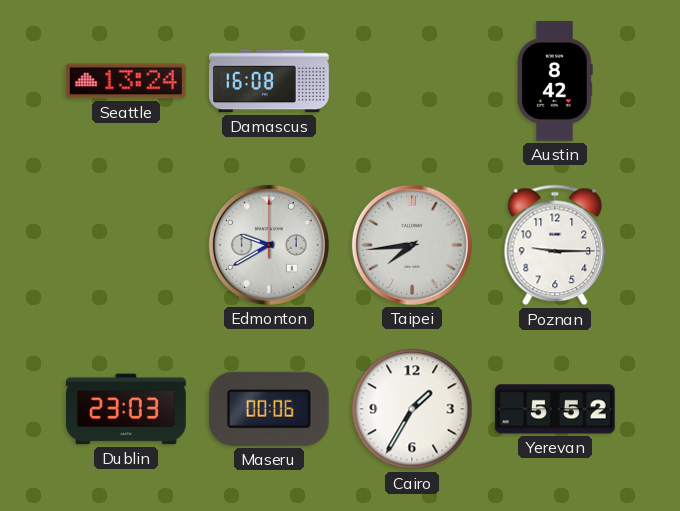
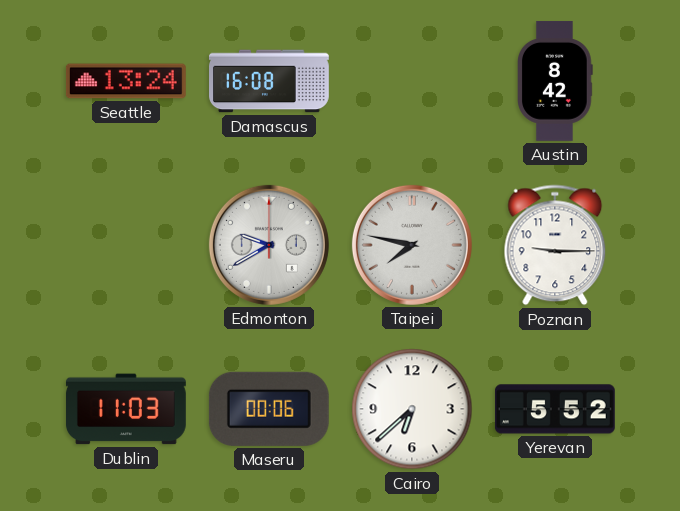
Taipei: 7:44 -> 7:47 (412, 245)
Dublin: 23:03 -> 11:03 (126, 409)
Cairo: 1:35 -> 6:38 (412, 409)
